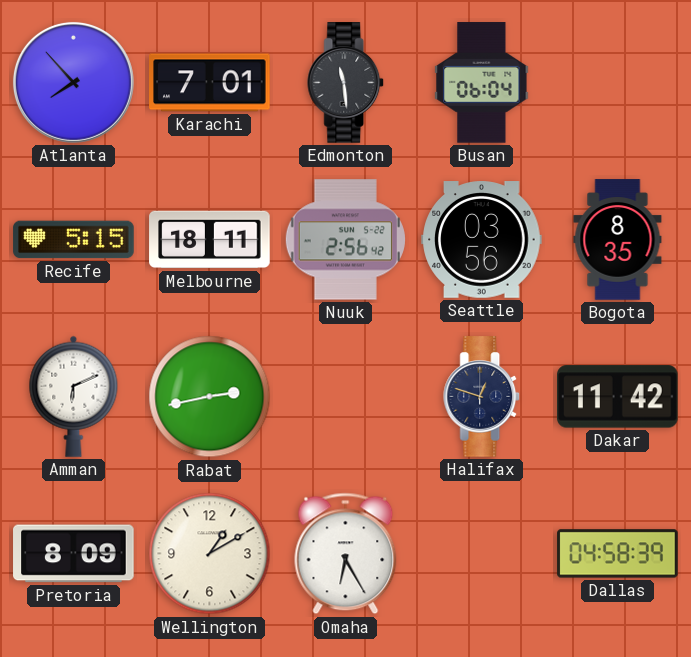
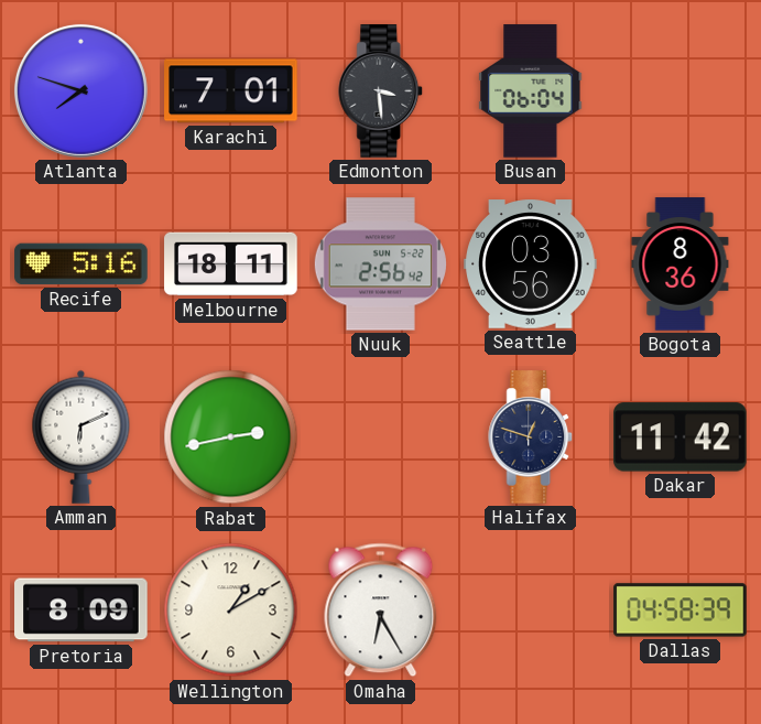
Atlanta: 7:53 -> 7:48 (80, 90)
Edmonton: 11:29 -> 3:29 (381, 91)
Recife: 5:15 -> 5:16 (81, 264)
Bogota: 8:35 -> 8:36 (681, 264)
